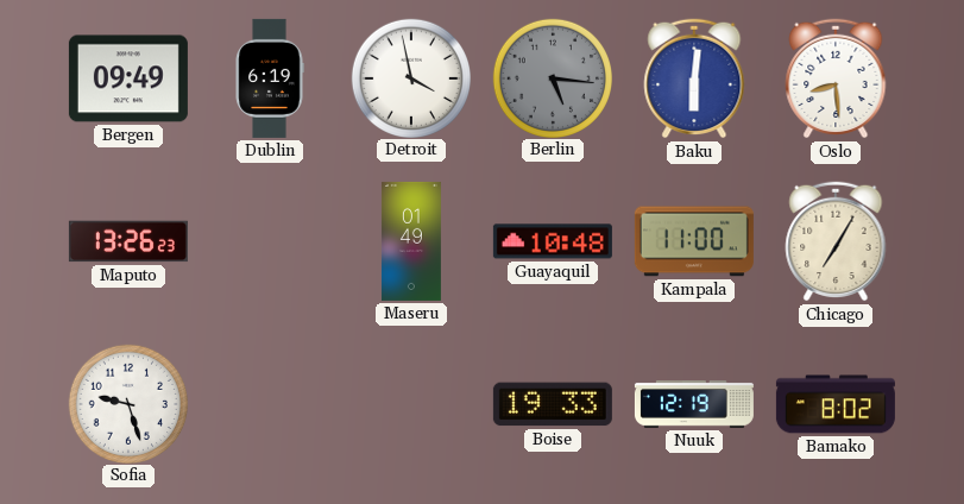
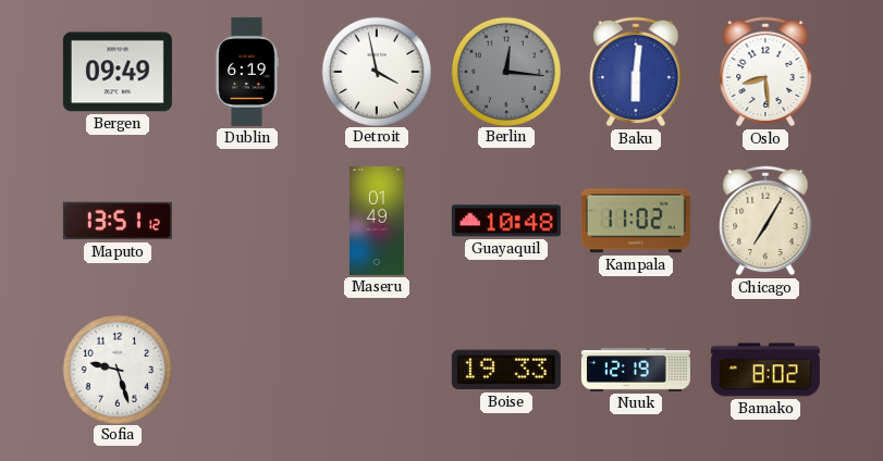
Berlin: 5:16 -> 12:16 (505, 71)
Maputo: 13:26 -> 13:51 (118, 221)
Kampala: 11:00 -> 11:02 (636, 221)
